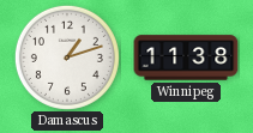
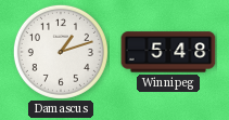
Winnipeg: 11:38 -> 5:48 (168, 52)
